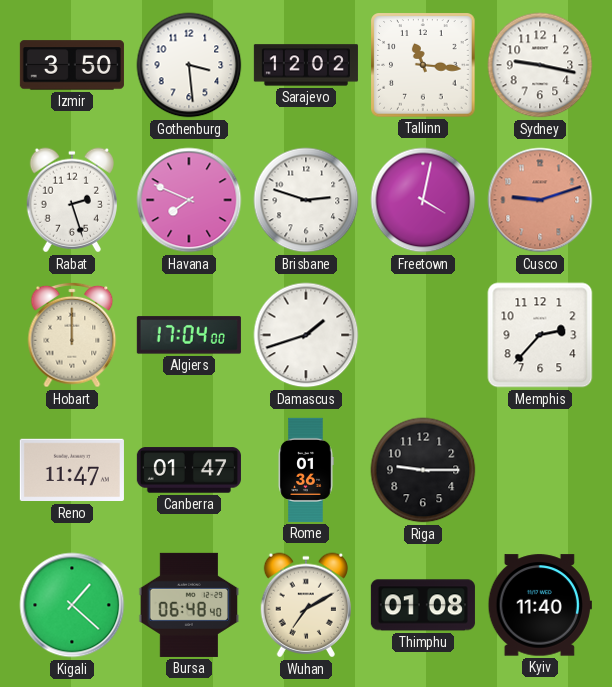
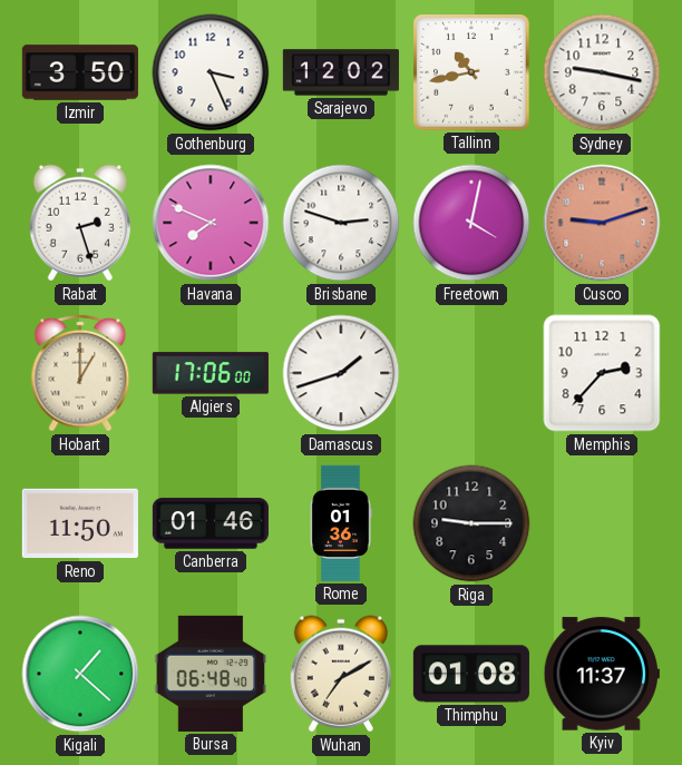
Gothenburg: 3:29 -> 3:26 (211, 72)
Tallinn: 11:16 -> 10:43 (471, 72)
Hobart: 12:00 -> 1:00 (80, 373)
Algiers: 17:04 -> 17:06 (211, 373)
Reno: 11:47 -> 11:50 (80, 523)
Canberra: 01:47 -> 01:46 (211, 523)
Kyiv: 11:40 -> 11:37 (602, 674)
